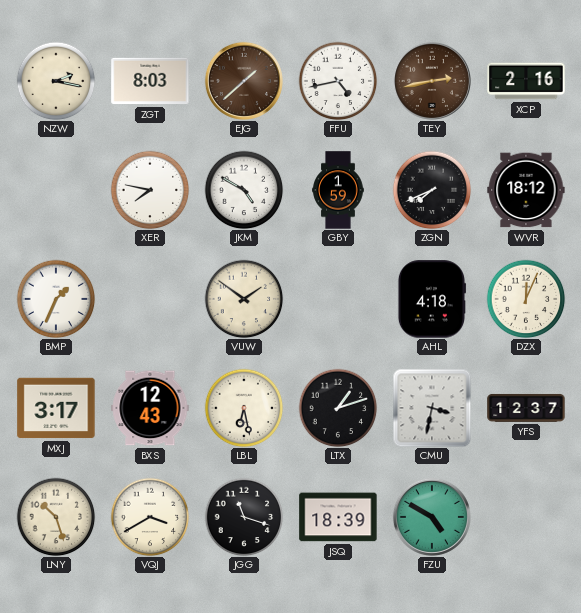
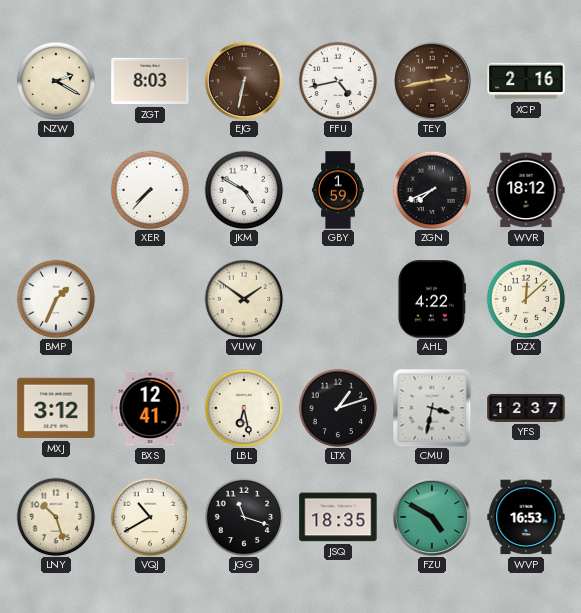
NZW: 2:17 -> 2:20 (56, 81)
EJG: 1:38 -> 6:32 (244, 81)
XER: 7:47 -> 7:37 (150, 190)
AHL: 4:18 -> 4:22 (431, 299)
DZX: 12:04 -> 12:08 (526, 299)
MXJ: 3:17 -> 3:12 (56, 408)
BXS: 12:43 -> 12:41 (150, 408)
VQJ: 3:40 -> 10:40 (150, 517)
JSQ: 18:39 -> 18:35 (338, 517)
WVP: none -> 16:53 (526, 517)
